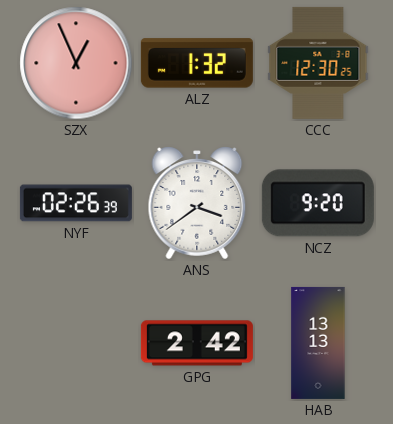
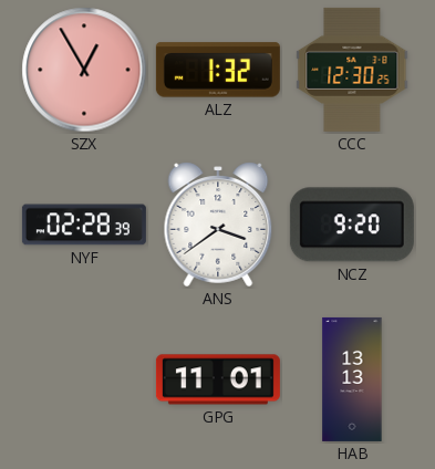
SZX: 12:56 -> 12:55 (84, 70)
NYF: 02:26 -> 02:28 (84, 225)
GPG: 2:42 -> 11:01 (218, 379)
